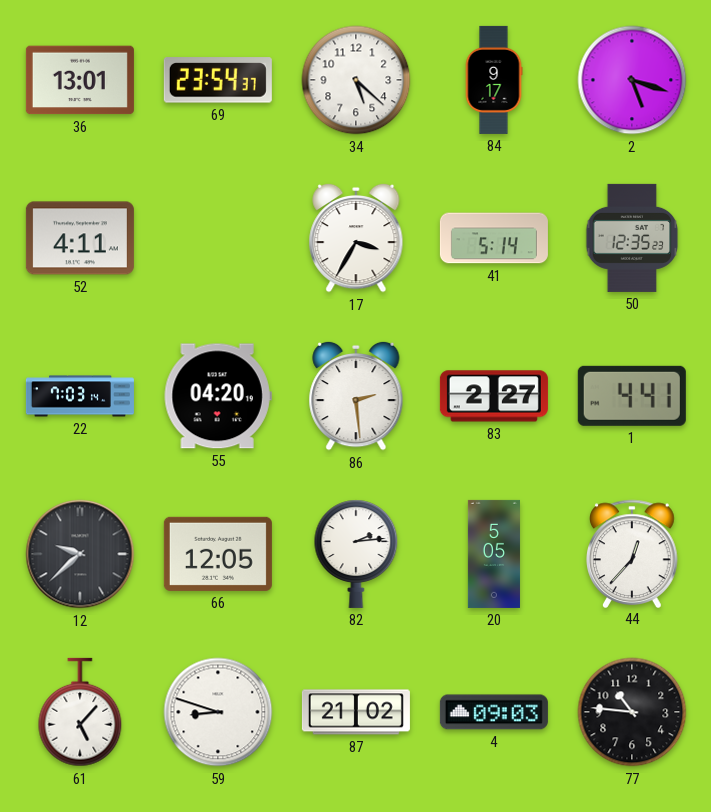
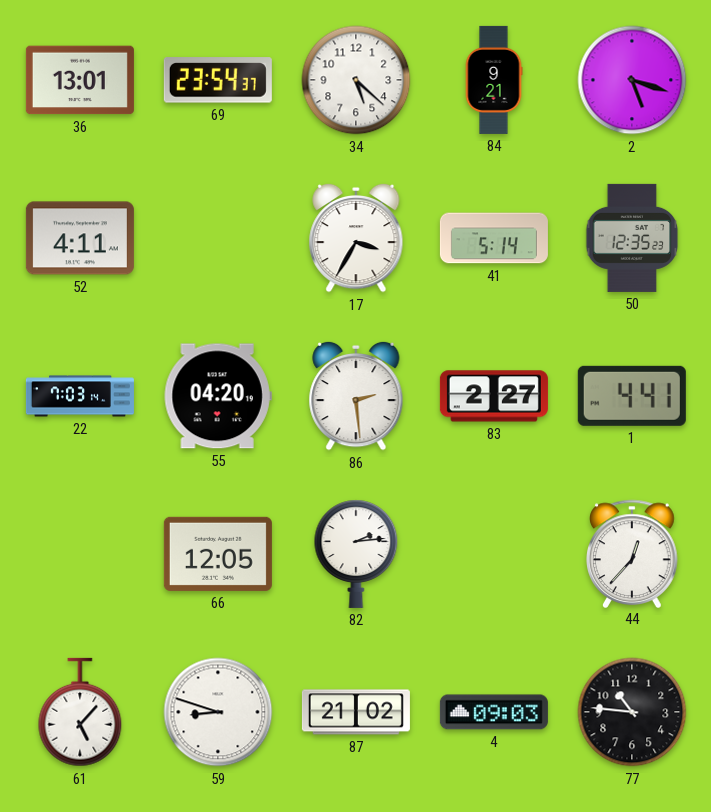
84: 9:17 -> 9:21 (494, 80)
12: 9:38 -> none (80, 554)
20: 5:05 -> none (494, 554)
